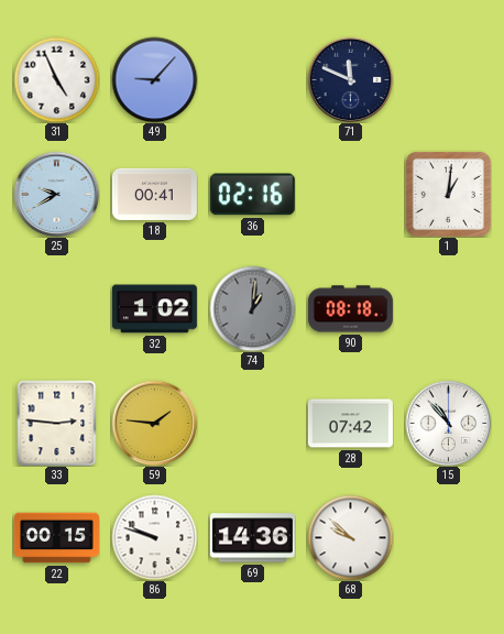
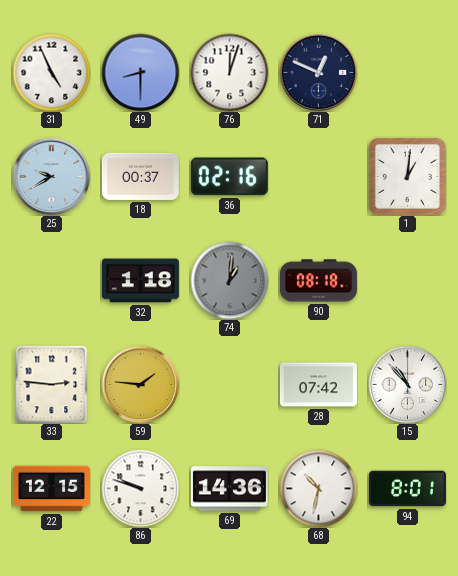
49: 9:07 -> 8:30 (140, 72)
76: none -> 12:03 (229, 72)
71: 11:49 -> 12:49 (318, 72)
18: 00:41 -> 00:37 (140, 176)
32: 1:02 -> 1:18 (140, 281)
22: 00:15 -> 12:15 (51, 489)
68: 9:52 -> 10:32 (318, 488)
94: none -> 8:01 (407, 489)
